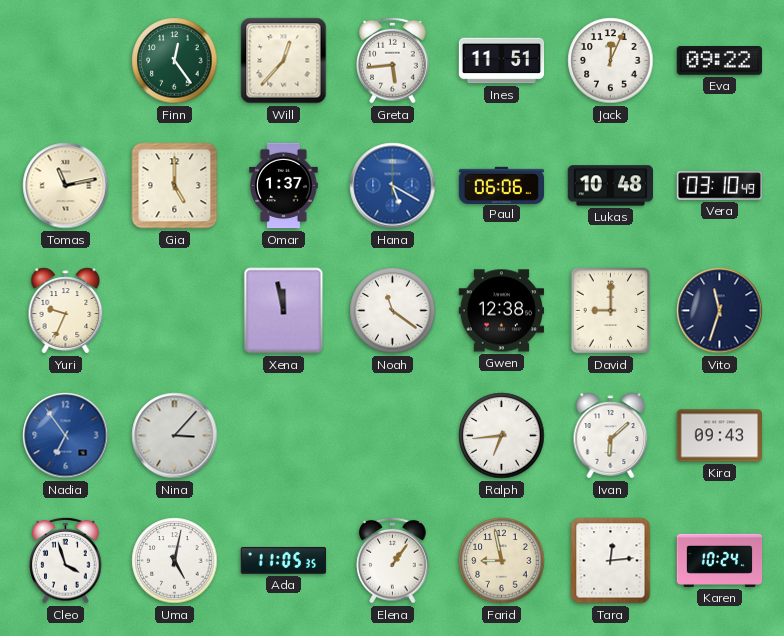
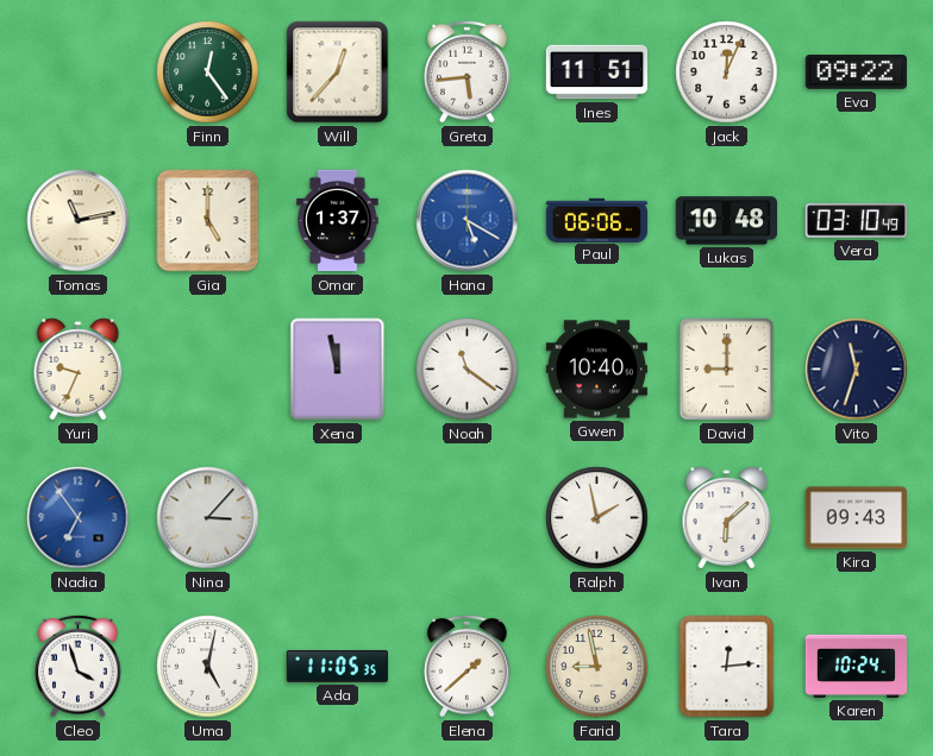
Gwen: 12:38 -> 10:40 (596, 370)
Ralph: 6:44 -> 1:58 (597, 518)
Elena: 1:06 -> 1:38 (468, 666)
